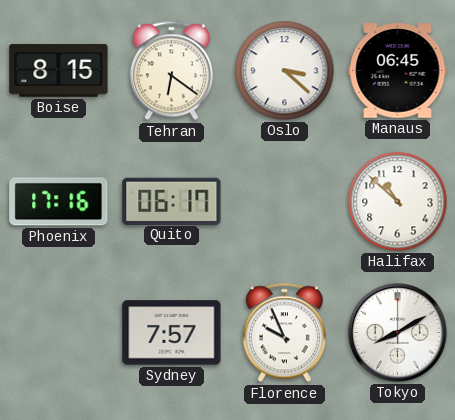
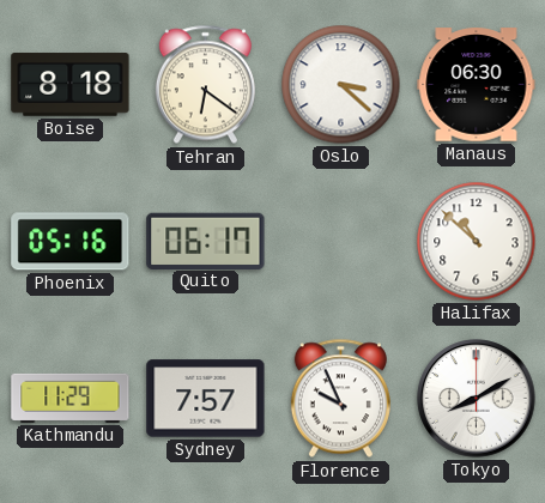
Boise: 8:15 -> 8:18 (71, 85)
Manaus: 06:45 -> 06:30 (477, 85)
Phoenix: 17:16 -> 05:16 (71, 242)
Kathmandu: none -> 11:29 (71, 398)
